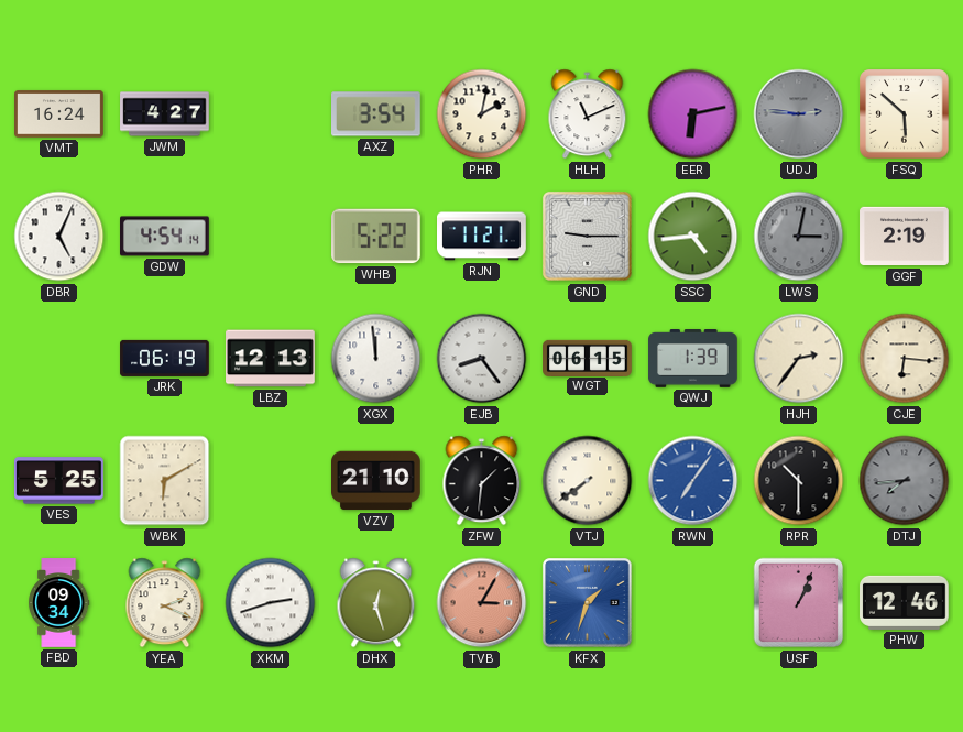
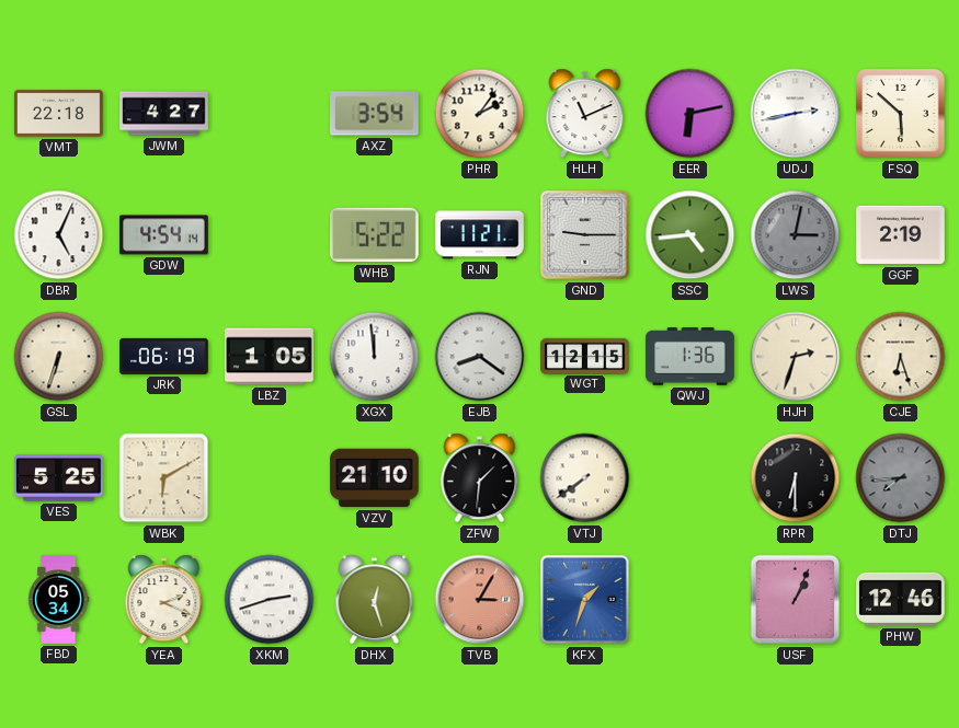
VMT: 16:24 -> 22:18 (59, 114)
PHR: 2:02 -> 2:06 (480, 114)
UDJ: 2:46 -> 2:43 (796, 114)
UDJ dial: grey -> white (796, 114)
GSL: none -> 6:33 (59, 357)
LBZ: 12:13 -> 1:05 (270, 357)
EJB: 8:24 -> 8:21 (480, 357)
WGT: 06:15 -> 12:15 (585, 356)
QWJ: 1:39 -> 1:36 (690, 357)
HJH: 2:36 -> 2:33 (796, 357)
CJE: 6:16 -> 6:27 (901, 357)
RWN: 7:06 -> none (693, 481)
RPR: 10:30 -> 6:30 (796, 478)
FBD: 09:34 -> 05:34 (59, 600)
